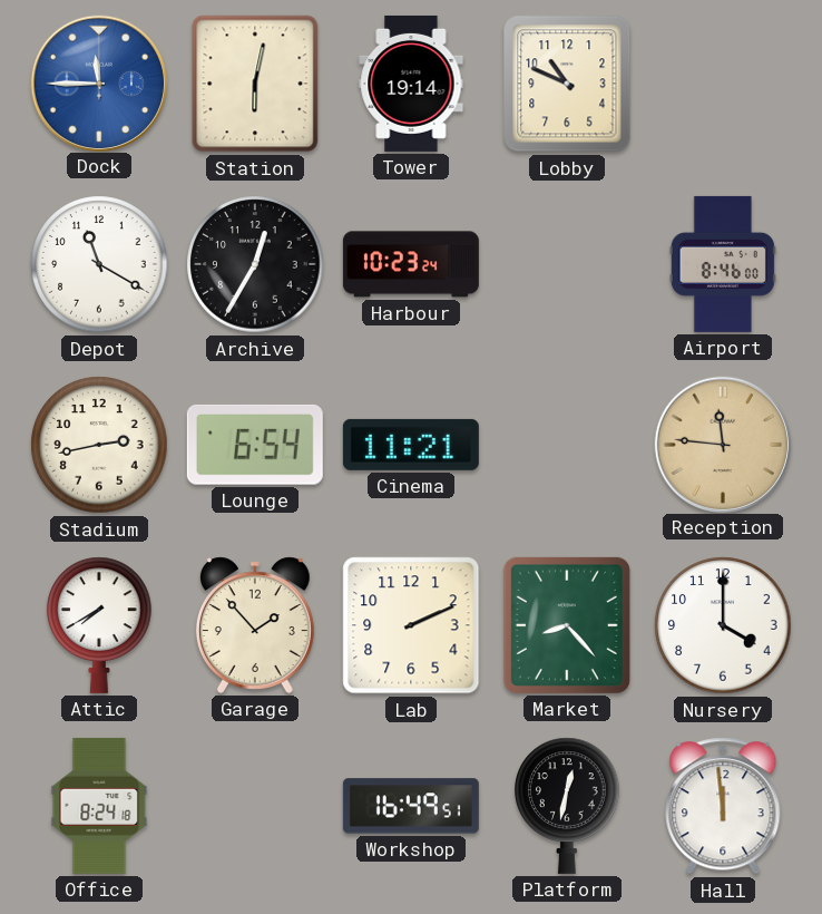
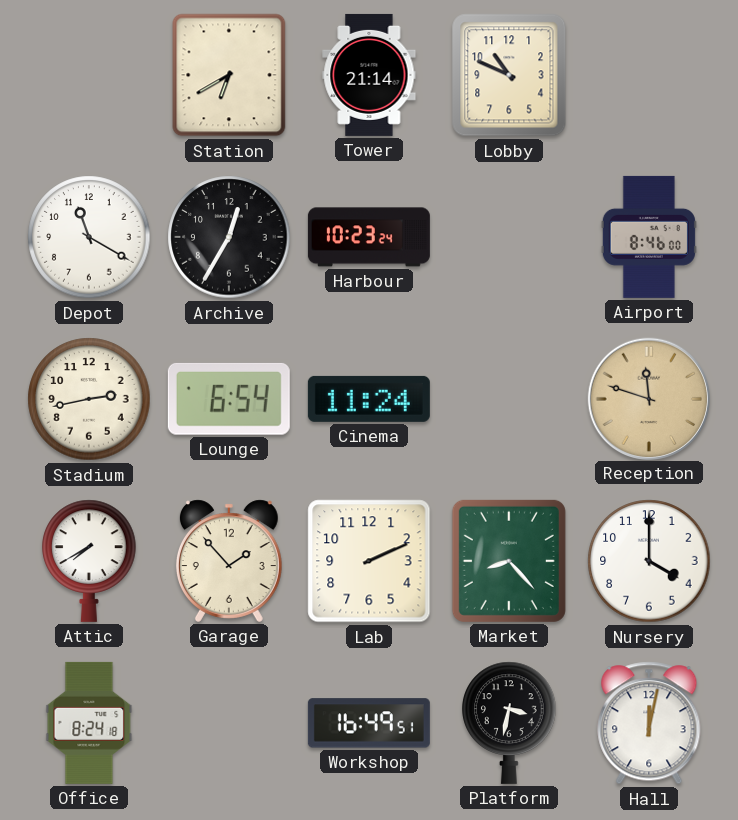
Dock: 11:45 -> none (98, 82)
Station: 6:02 -> 6:40 (229, 75)
Tower: 19:14 -> 21:14 (369, 75)
Cinema: 11:21 -> 11:24 (369, 399)
Reception: 11:46 -> 11:48 (648, 398)
Platform: 12:32 -> 3:32 (509, 723)
Hall: 11:59 -> 12:02 (649, 723)
